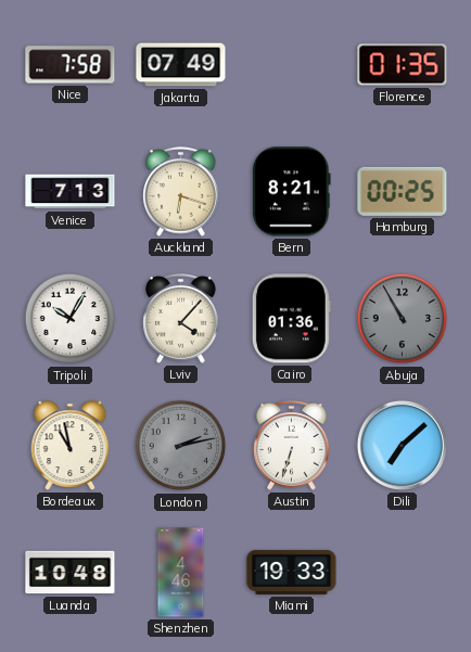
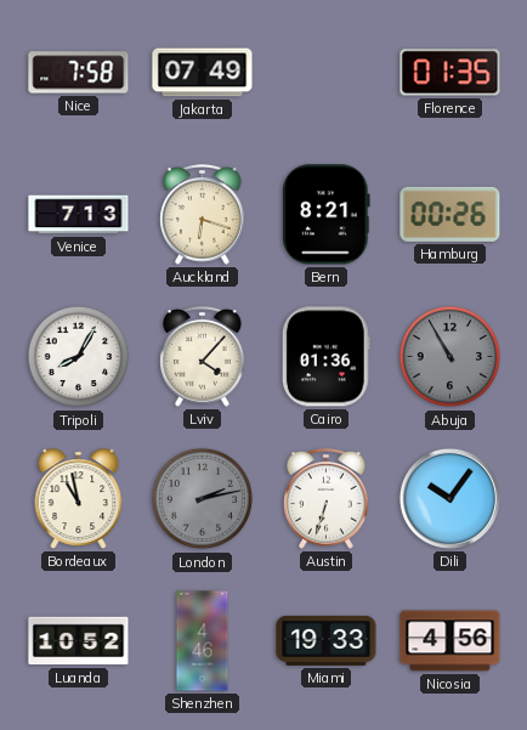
Hamburg: 00:25 -> 00:26 (450, 214)
Tripoli: 10:05 -> 8:05 (79, 357)
Dili: 7:08 -> 10:06 (449, 498)
Luanda: 10:48 -> 10:52 (79, 641)
Nicosia: none -> 4:56 (450, 641)
